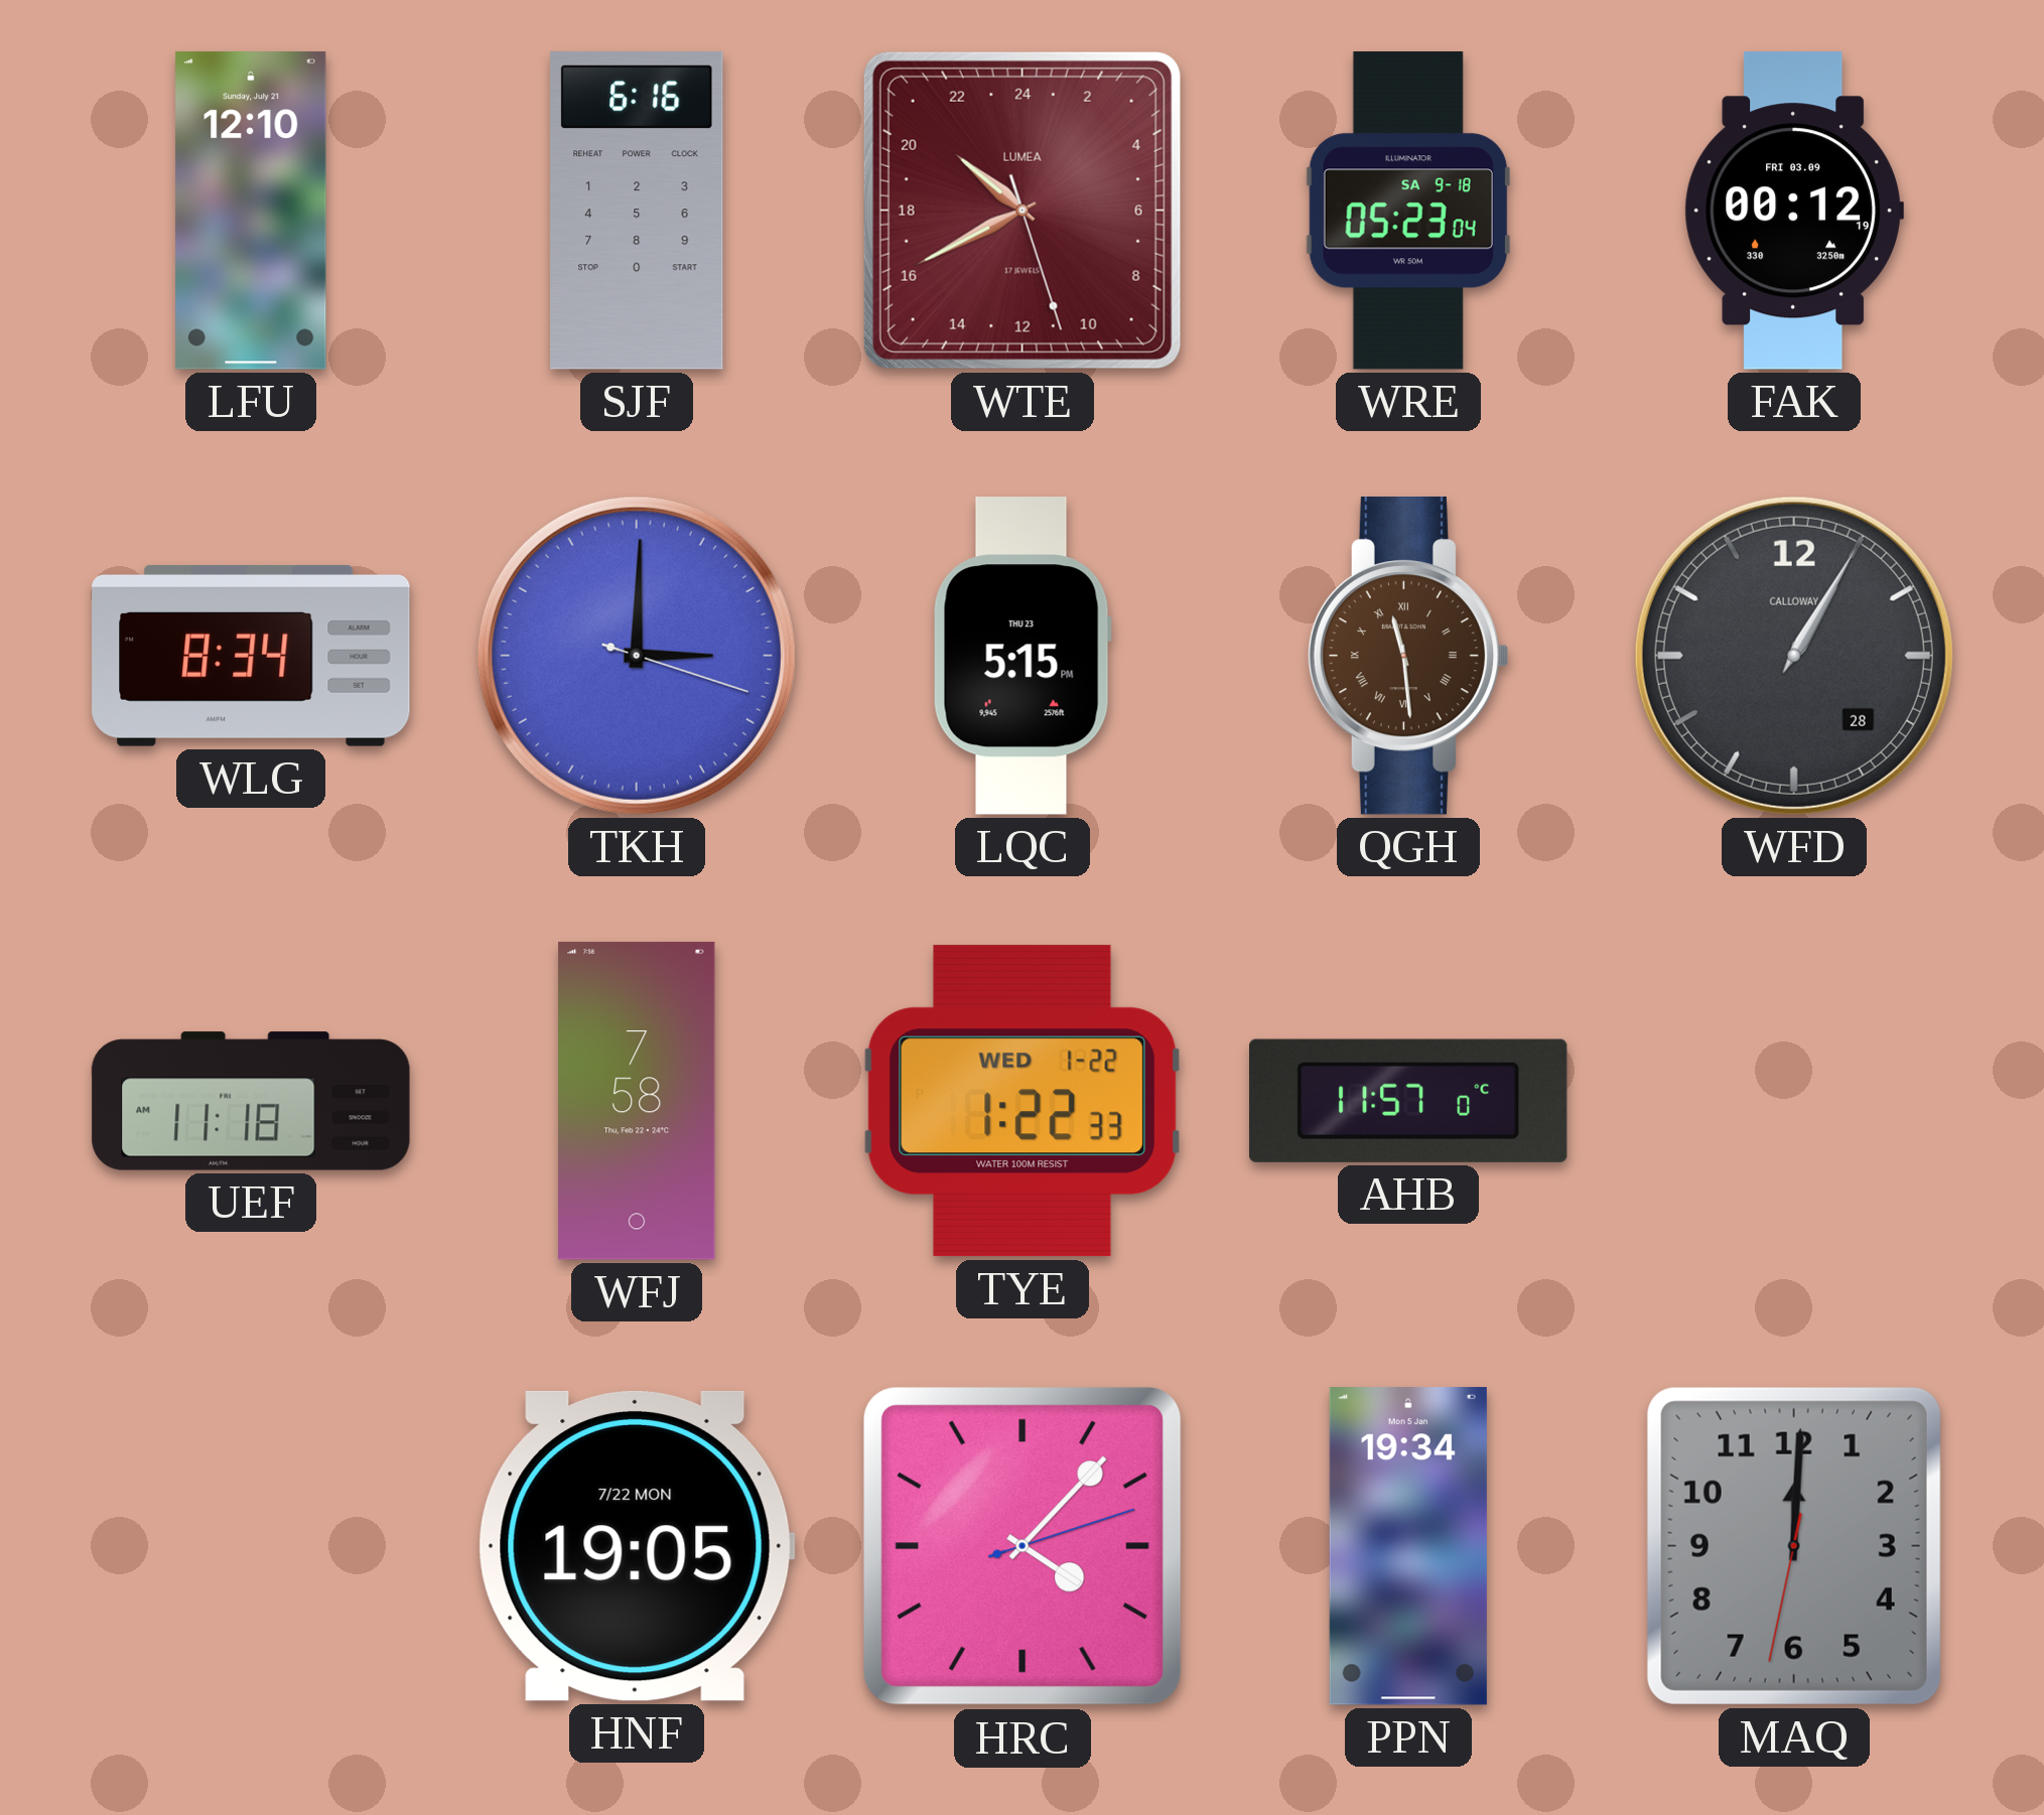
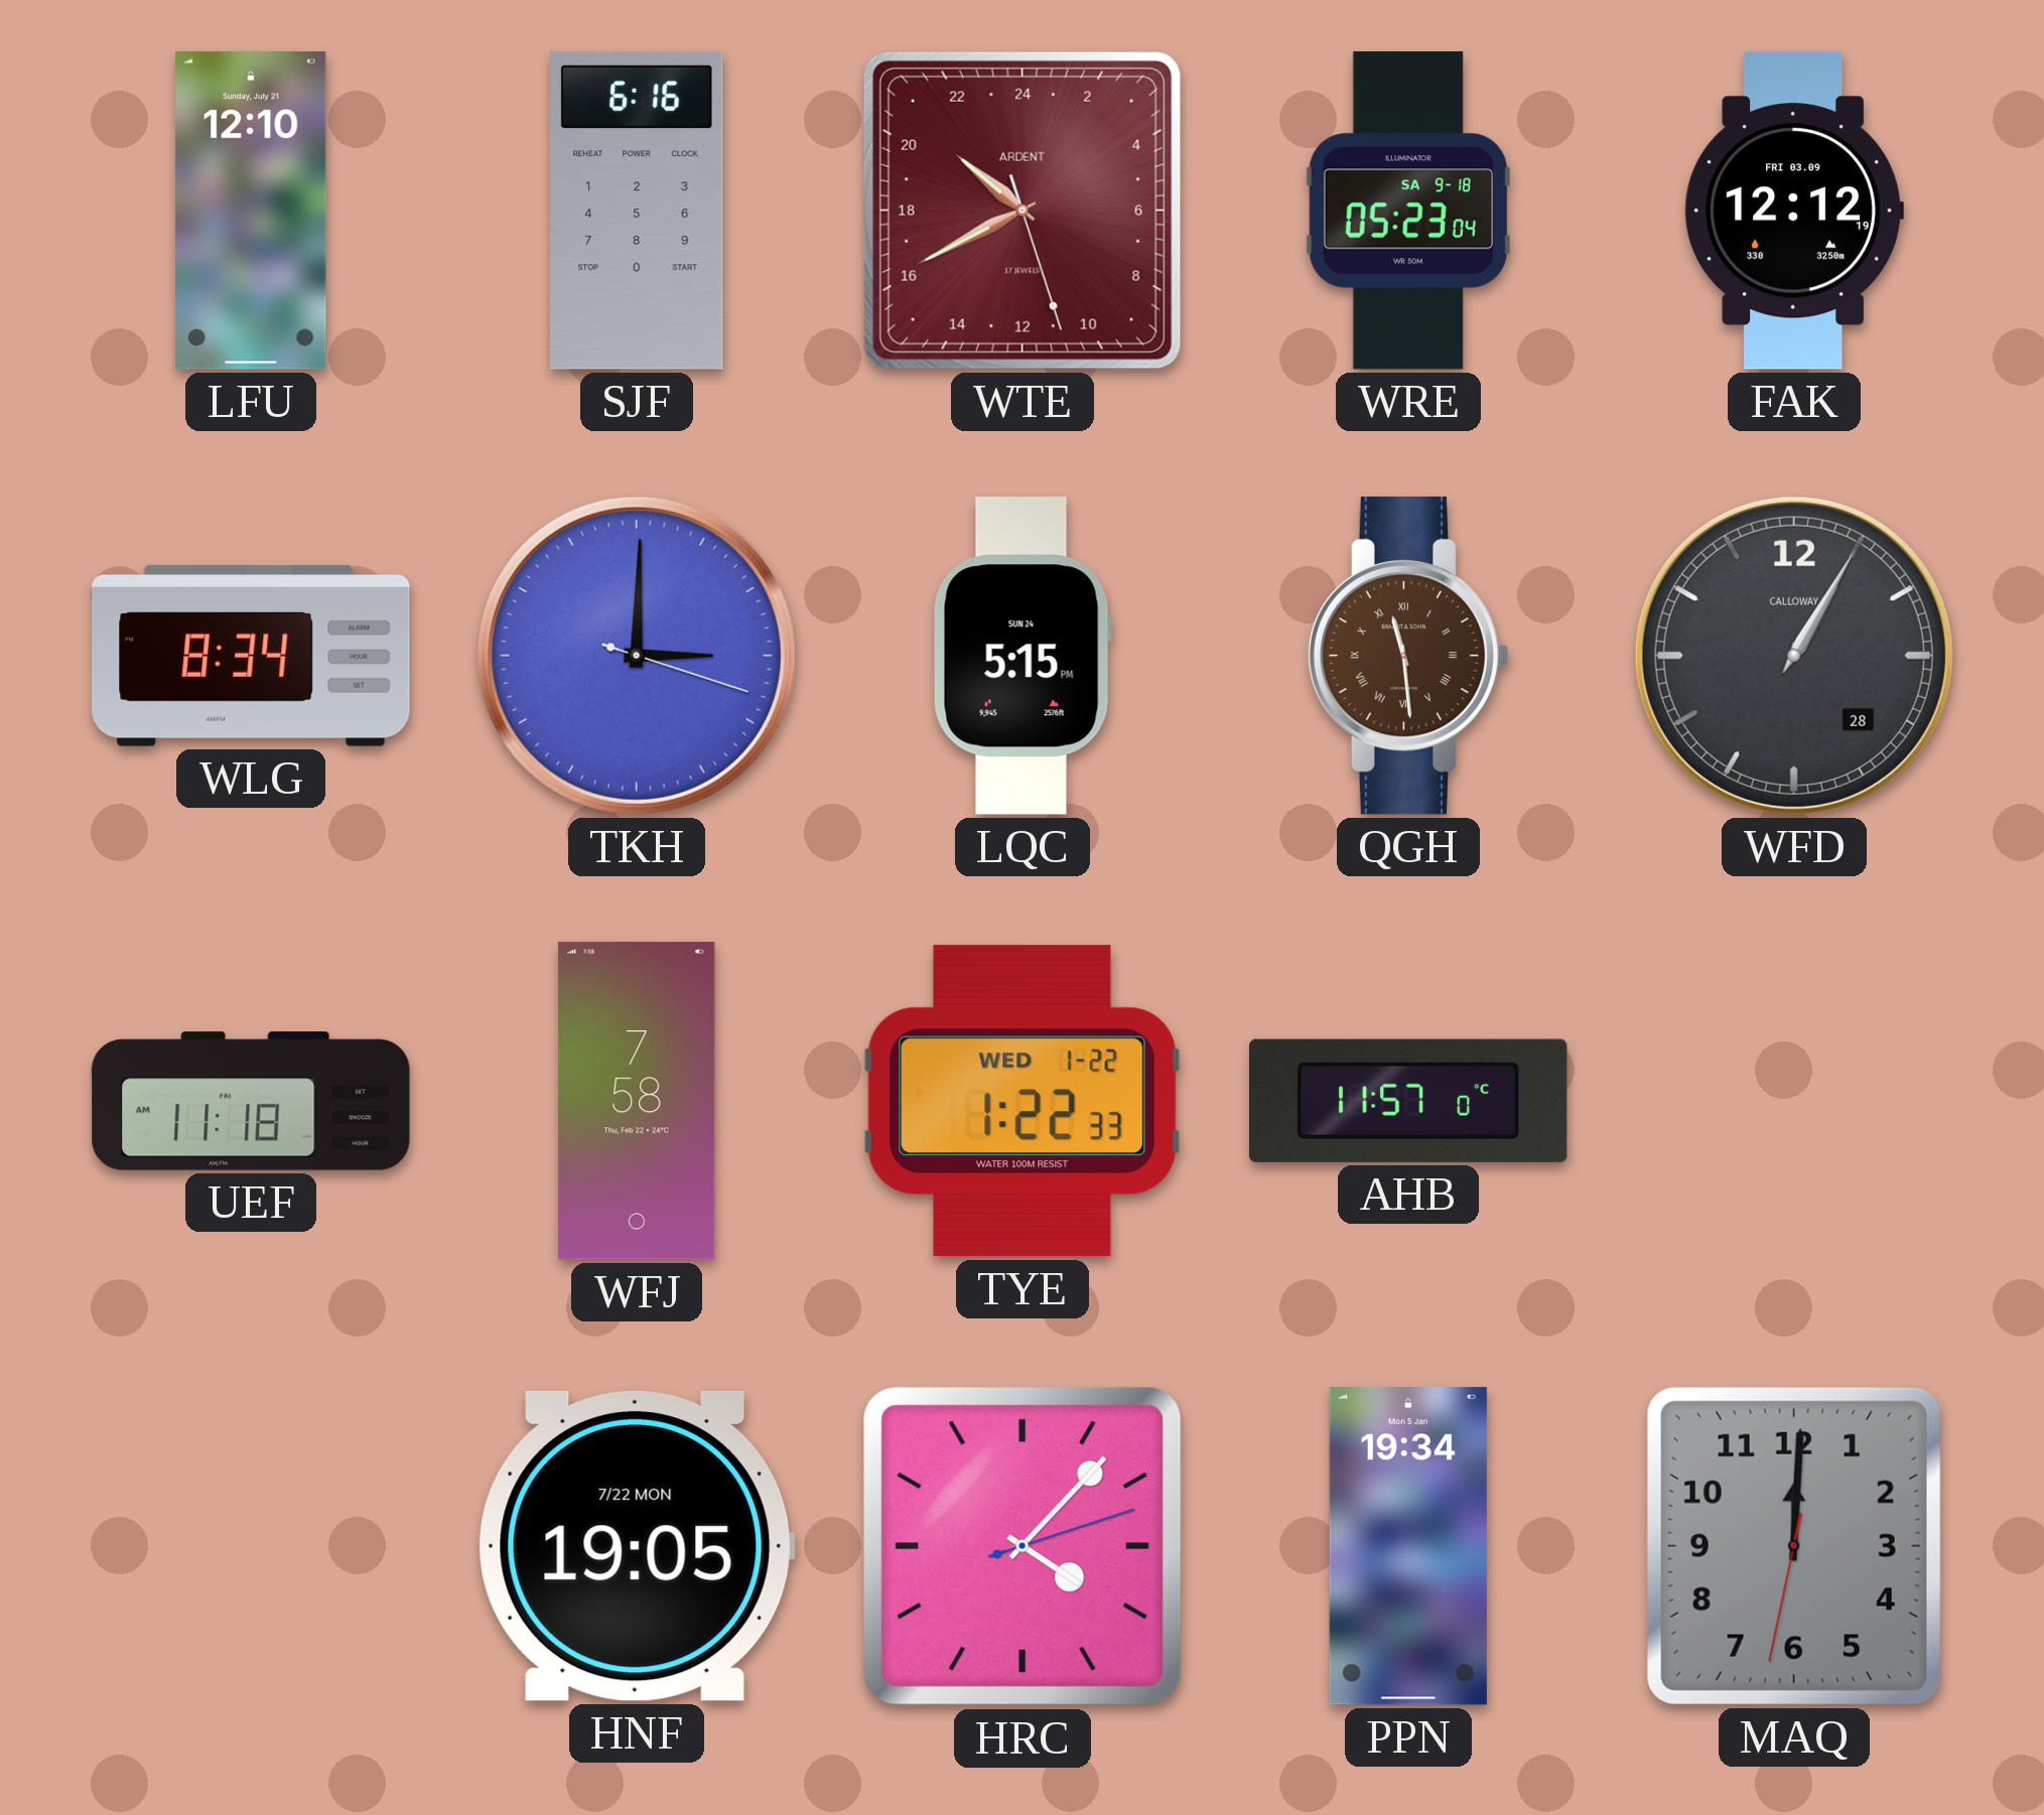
WTE brand: LUMEA -> ARDENT (1023, 211)
FAK: 00:12 -> 12:12 (1794, 211)
LQC date: THU 23 -> SUN 24 (1023, 656)
